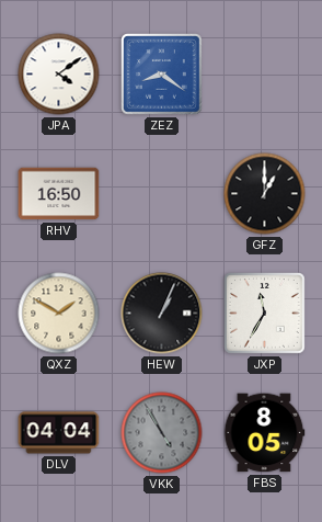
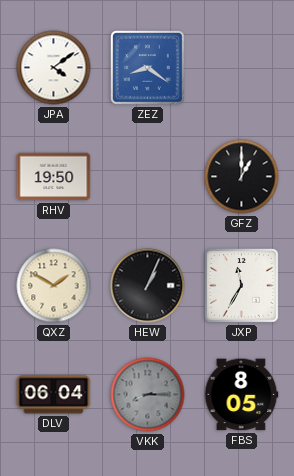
RHV: 16:50 -> 19:50 (54, 177)
DLV: 04:04 -> 06:04 (54, 395)
VKK: 4:55 -> 8:15 (148, 395)
